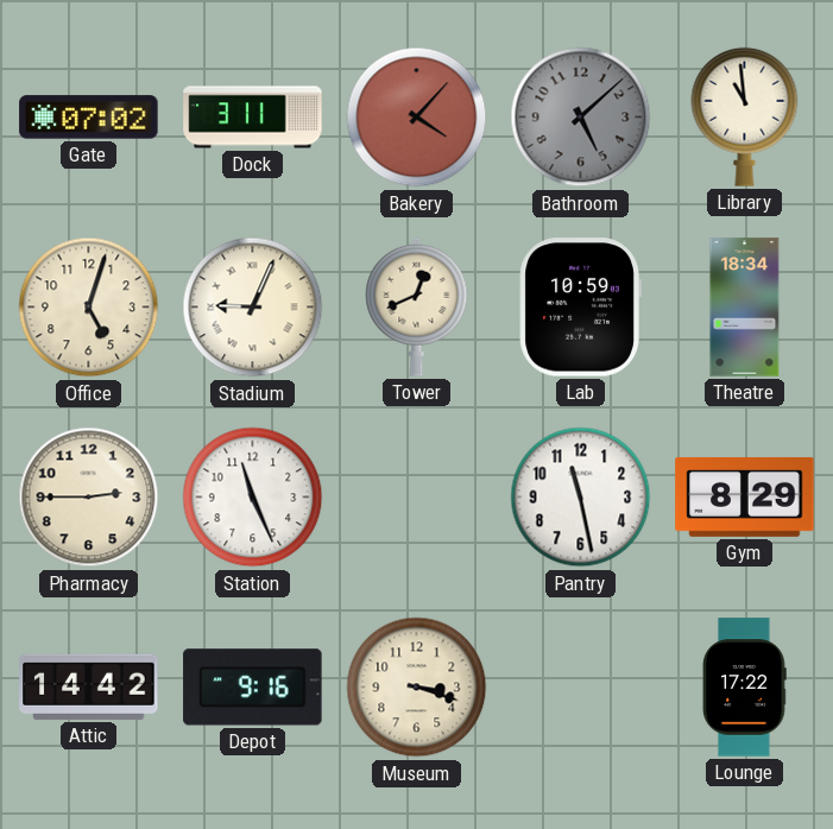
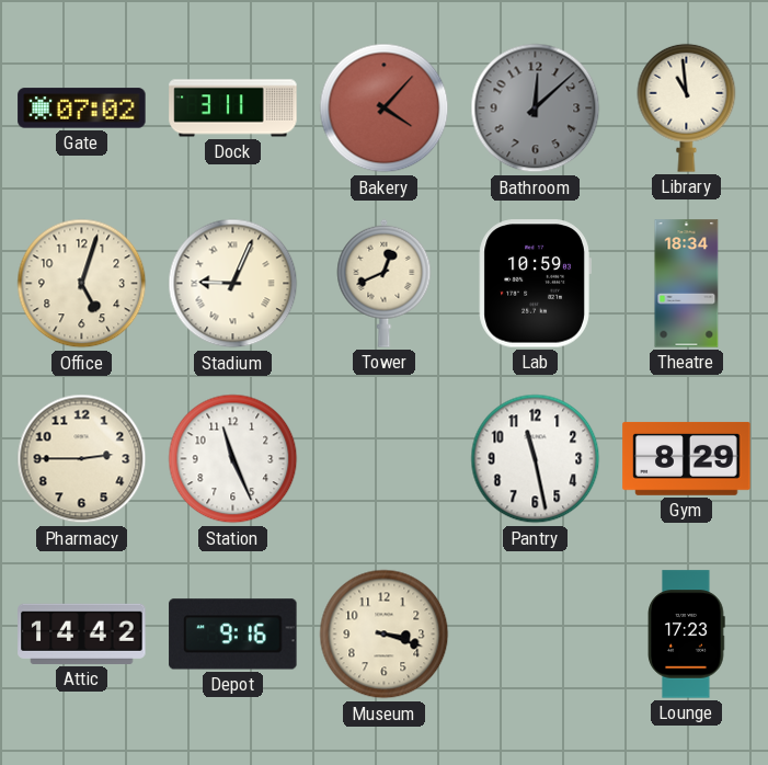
Bathroom: 5:08 -> 12:08 (536, 109)
Lounge: 17:22 -> 17:23 (687, 635)
